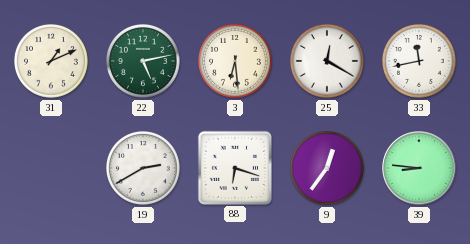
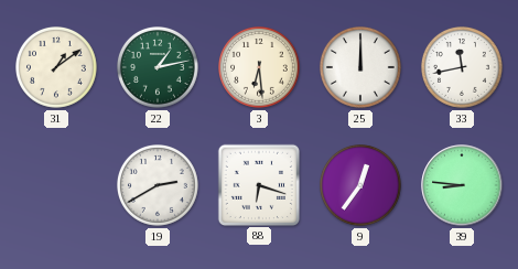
31: 1:11 -> 1:09 (57, 68)
22: 5:13 -> 1:13 (159, 68)
25: 12:20 -> 12:00 (361, 68)
